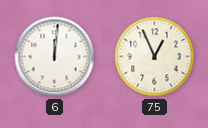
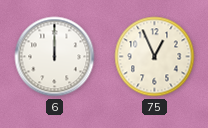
6: 12:01 -> 12:00 (55, 57)
